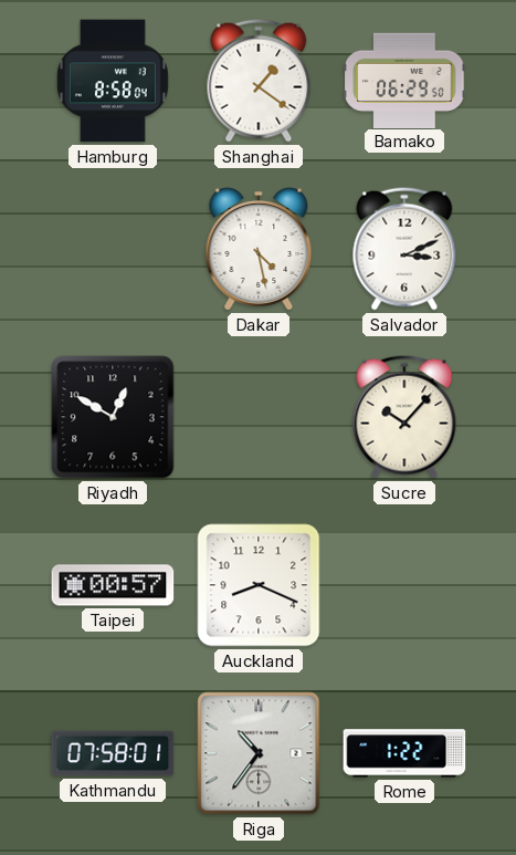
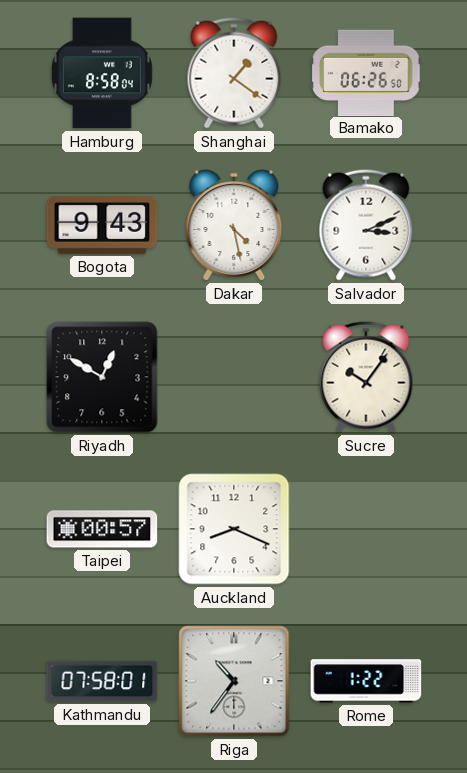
Bamako: 06:29 -> 06:26 (366, 72)
Bogota: none -> 9:43 (102, 225)
Sucre: 10:07 -> 10:06 (366, 377)
